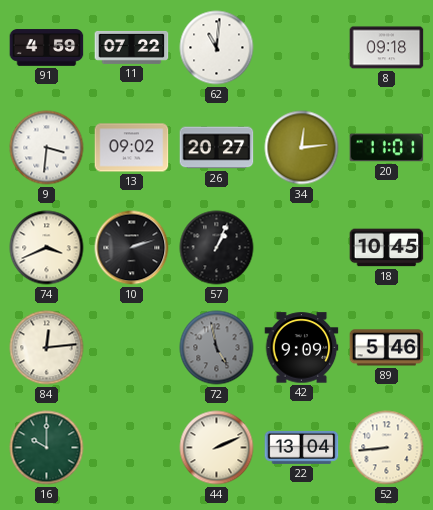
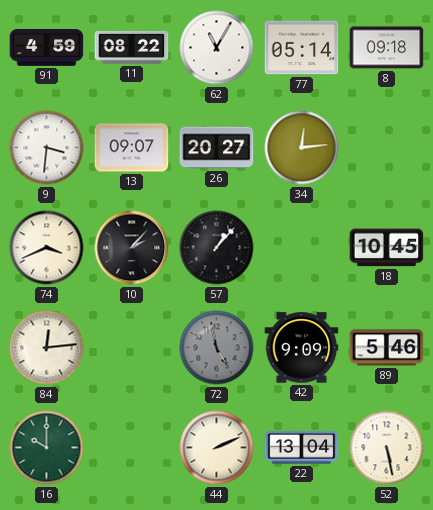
11: 07:22 -> 08:22 (132, 47)
62: 11:01 -> 11:05 (217, 48)
77: none -> 05:14 (302, 48)
13: 09:02 -> 09:07 (132, 148)
20: 11:01 -> none (387, 148)
10: 2:12 -> 2:07 (132, 248)
57: 1:04 -> 1:07 (217, 248)
52: 8:44 -> 5:28 (387, 448)
